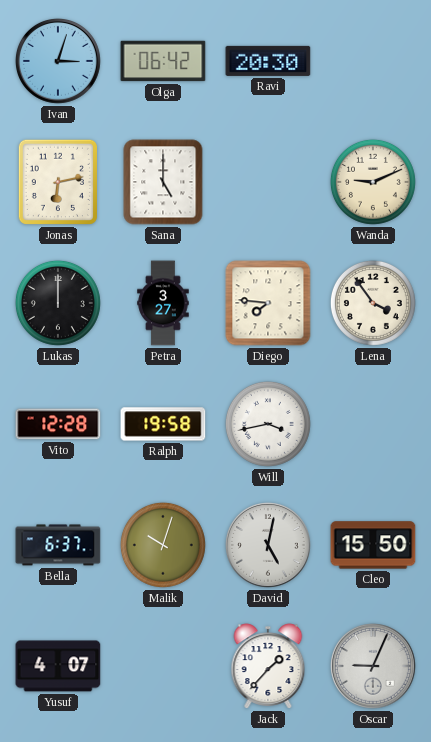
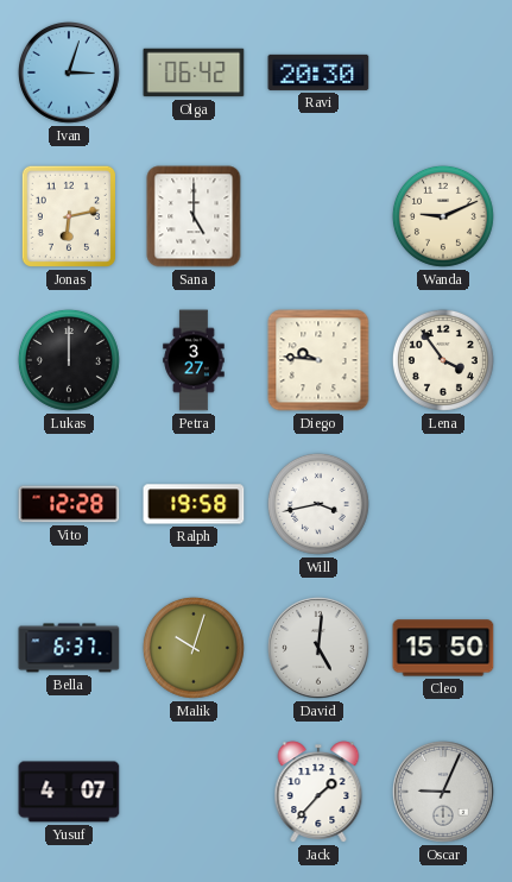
Diego: 7:46 -> 9:46 (318, 360)
David: 5:02 -> 5:01 (320, 649)
